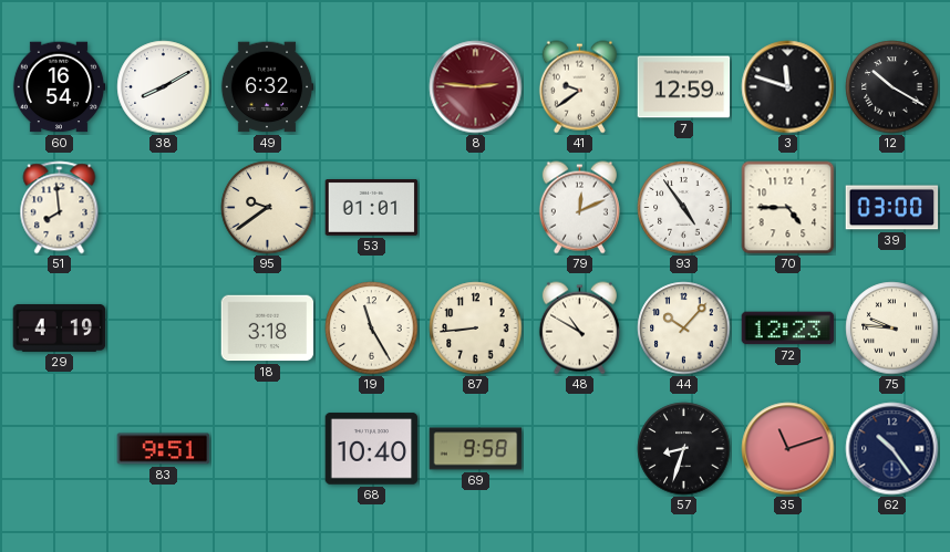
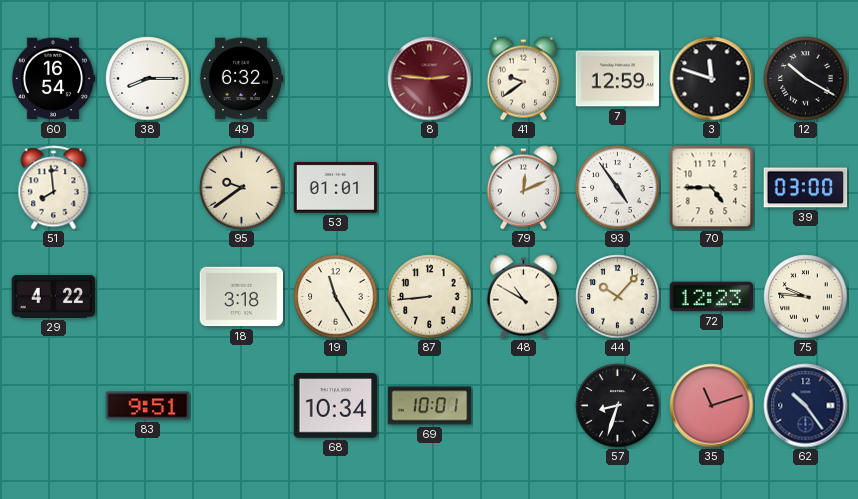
38: 8:10 -> 8:15 (148, 79)
29: 4:19 -> 4:22 (54, 297)
68: 10:40 -> 10:34 (336, 406)
69: 9:58 -> 10:01 (430, 406)
